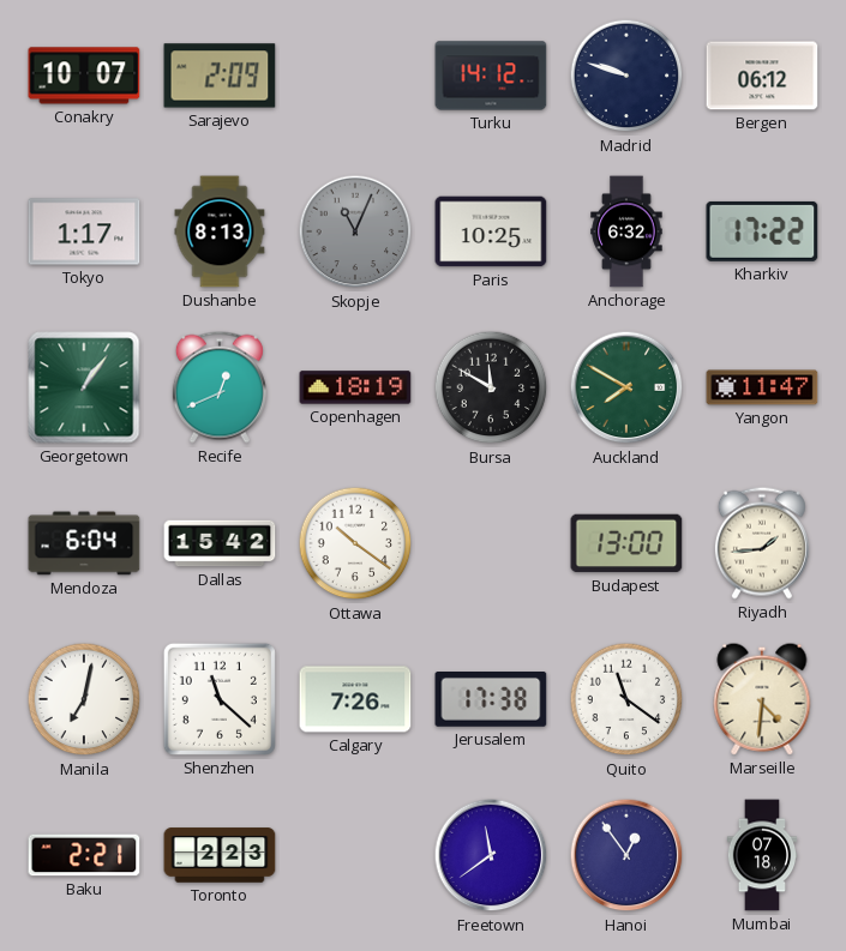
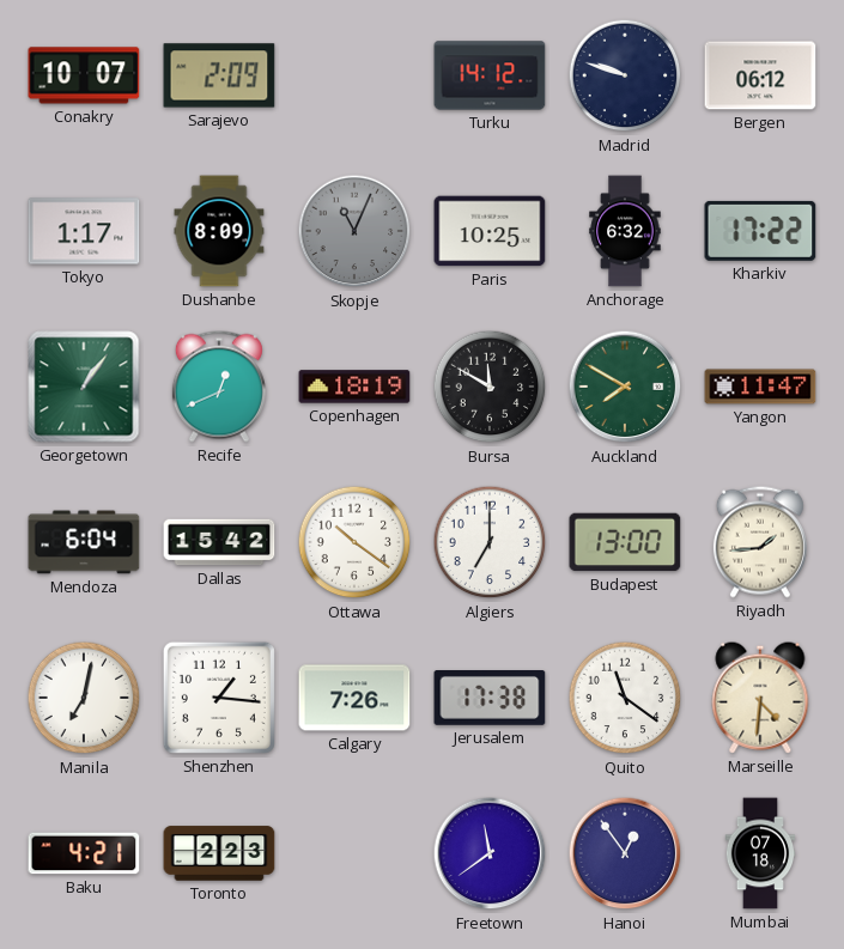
Dushanbe: 8:13 -> 8:09 (219, 231)
Algiers: none -> 7:00 (490, 542)
Shenzhen: 11:22 -> 1:16 (219, 698)
Baku: 2:21 -> 4:21 (84, 853)
